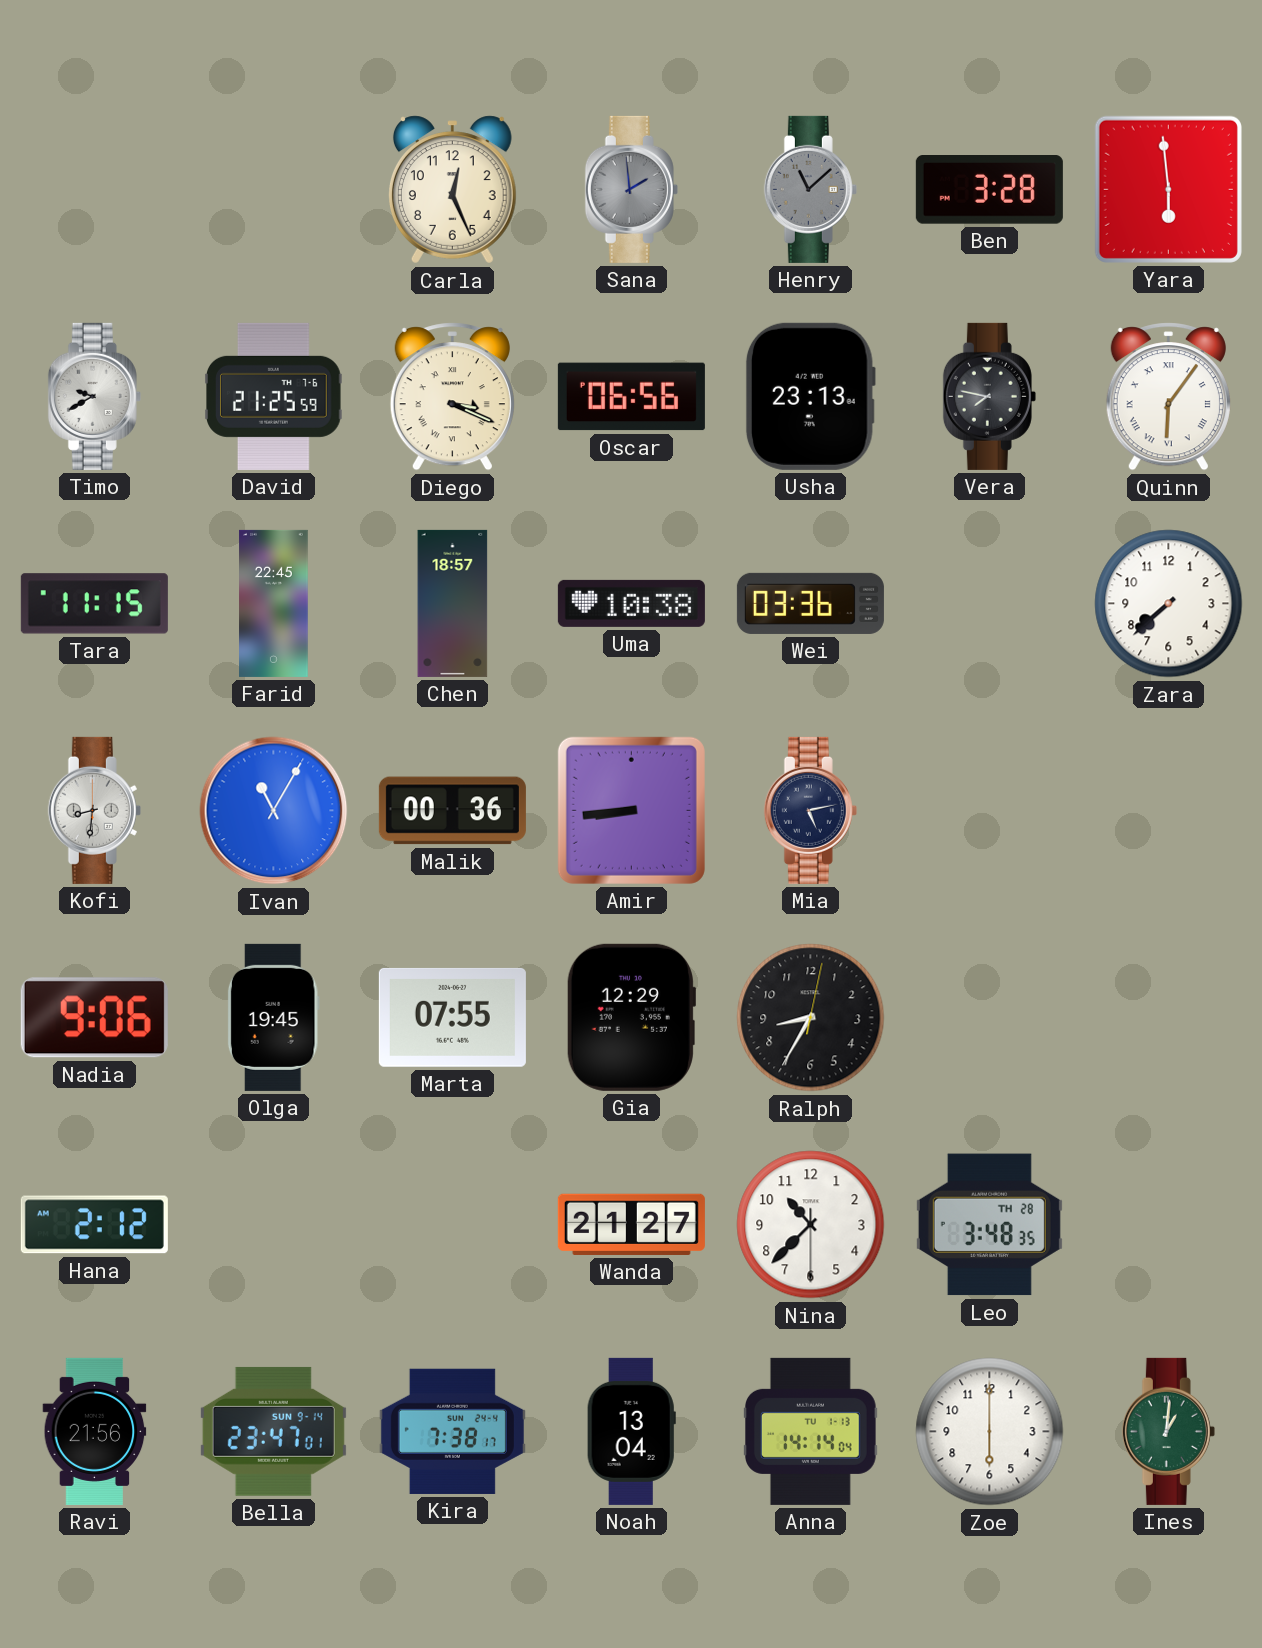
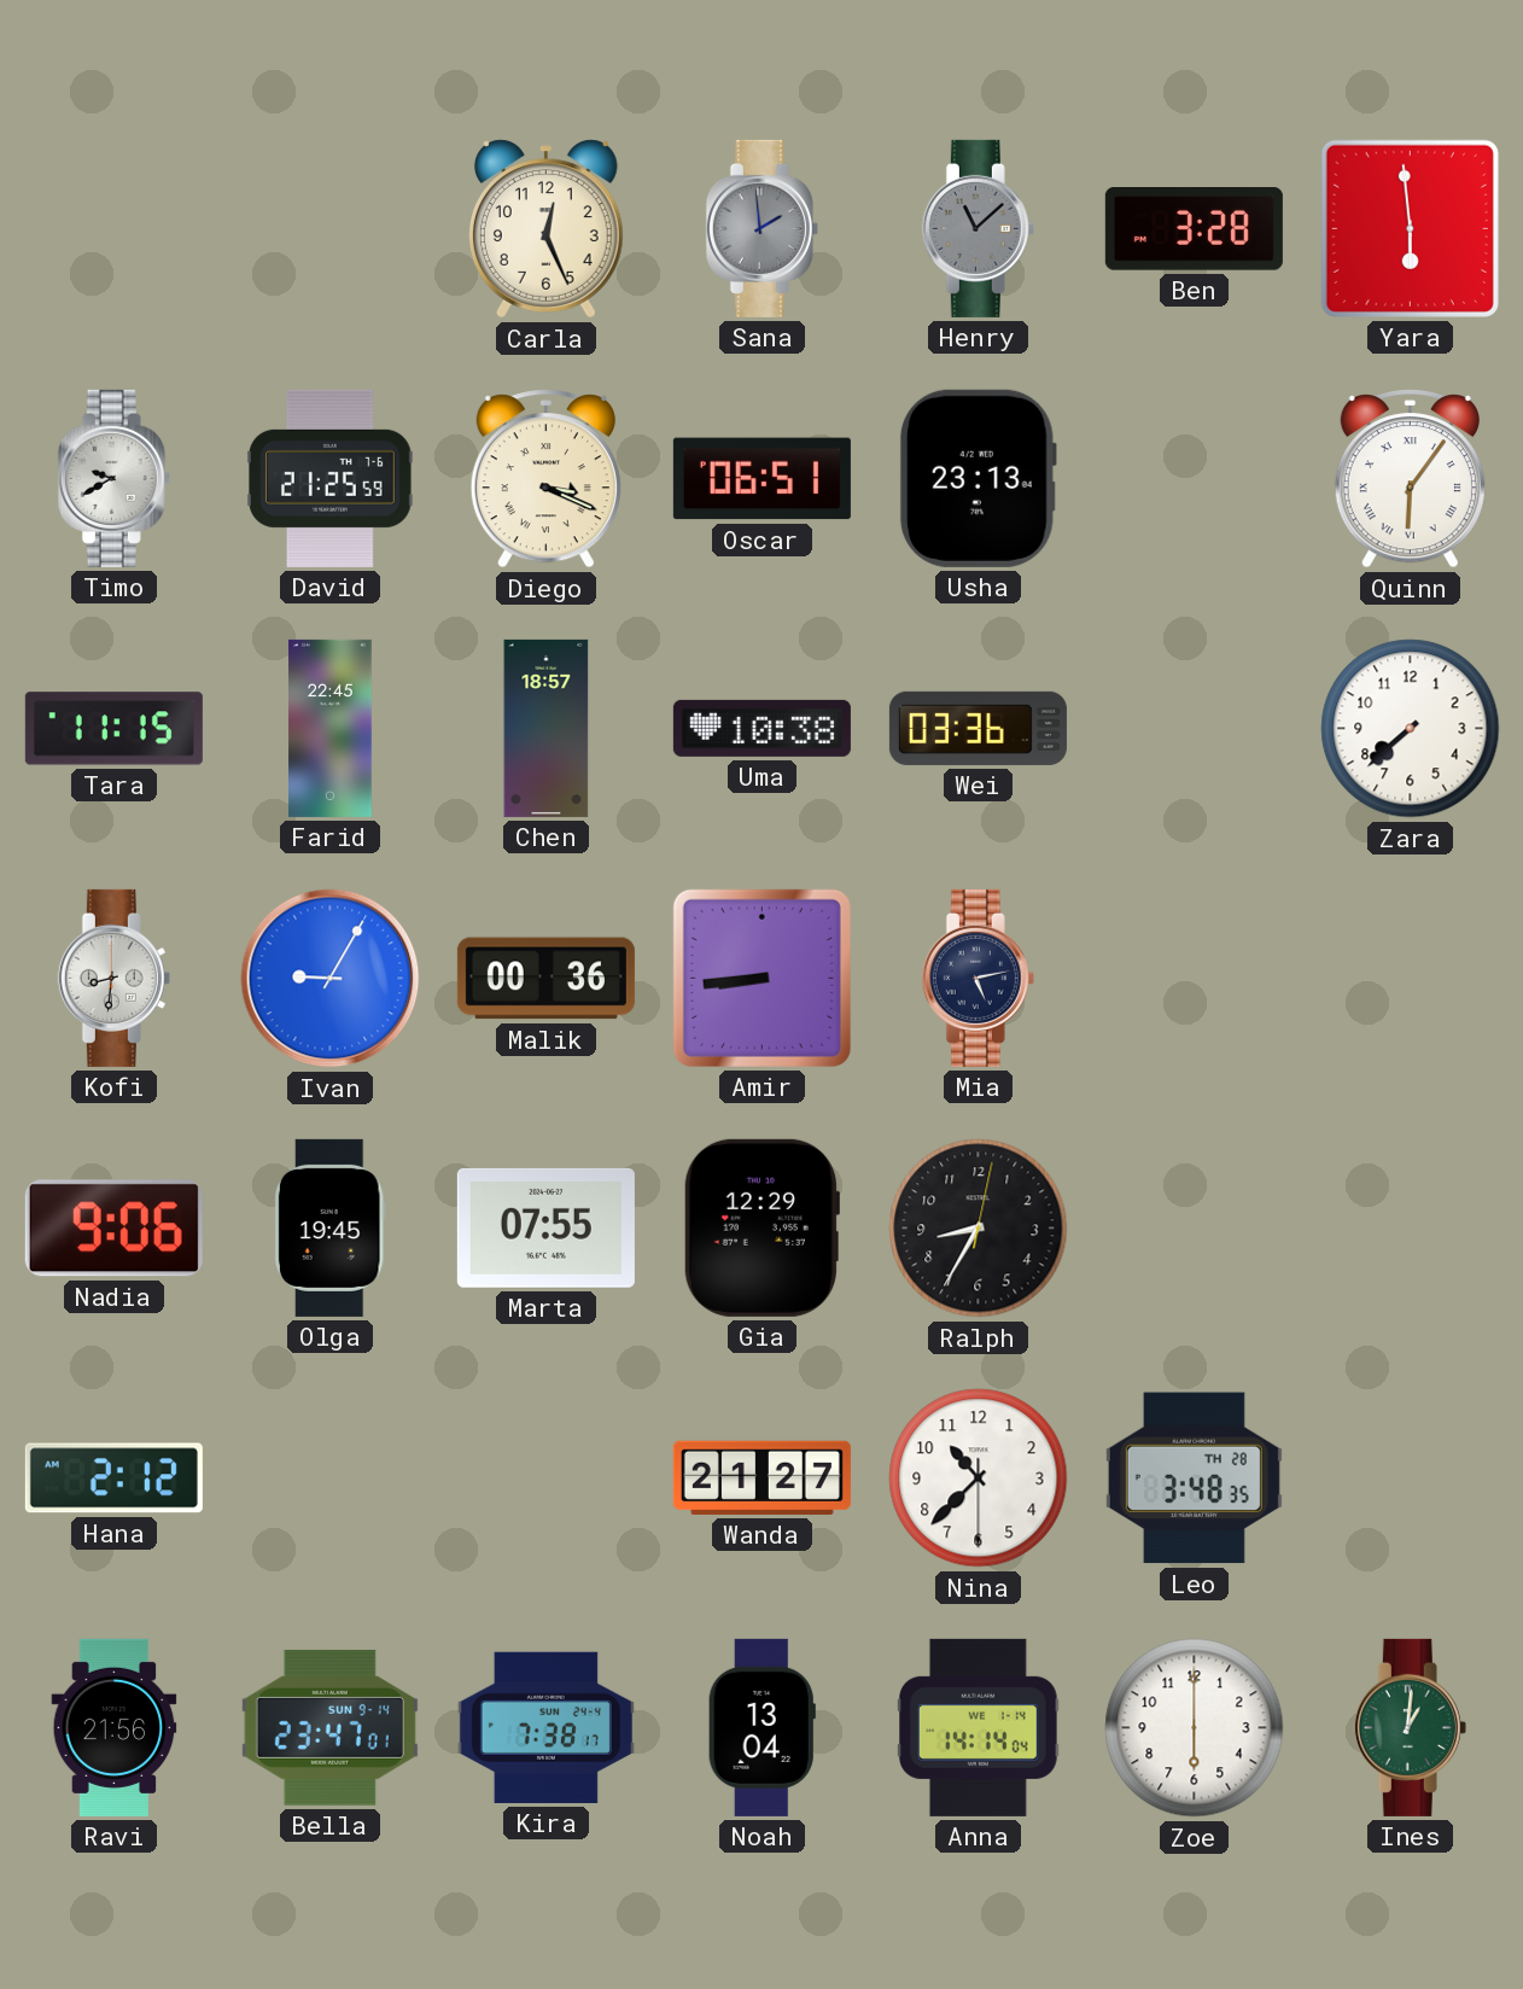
Oscar: 06:56 -> 06:51 (761, 479)
Vera: 7:47 -> none (989, 396)
Ivan: 11:05 -> 9:05 (331, 979)
Anna date: TU 1-13 -> WE 1-14 (979, 1727)
